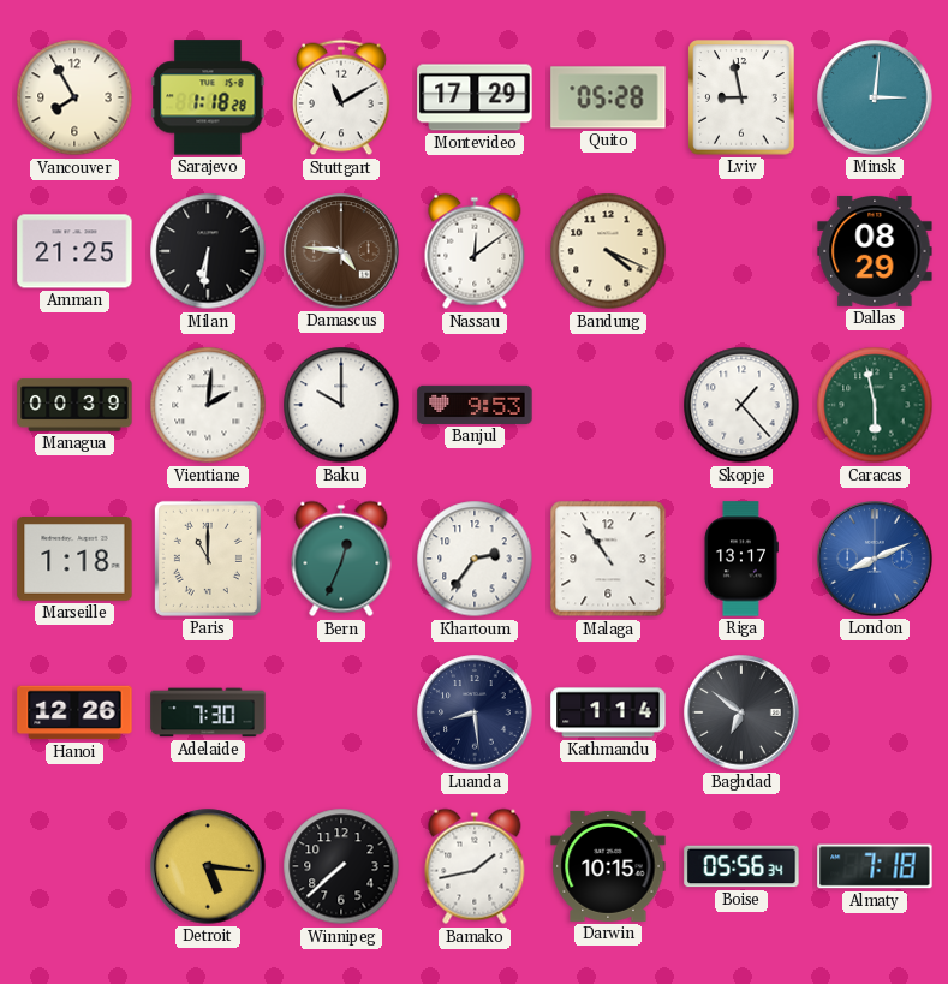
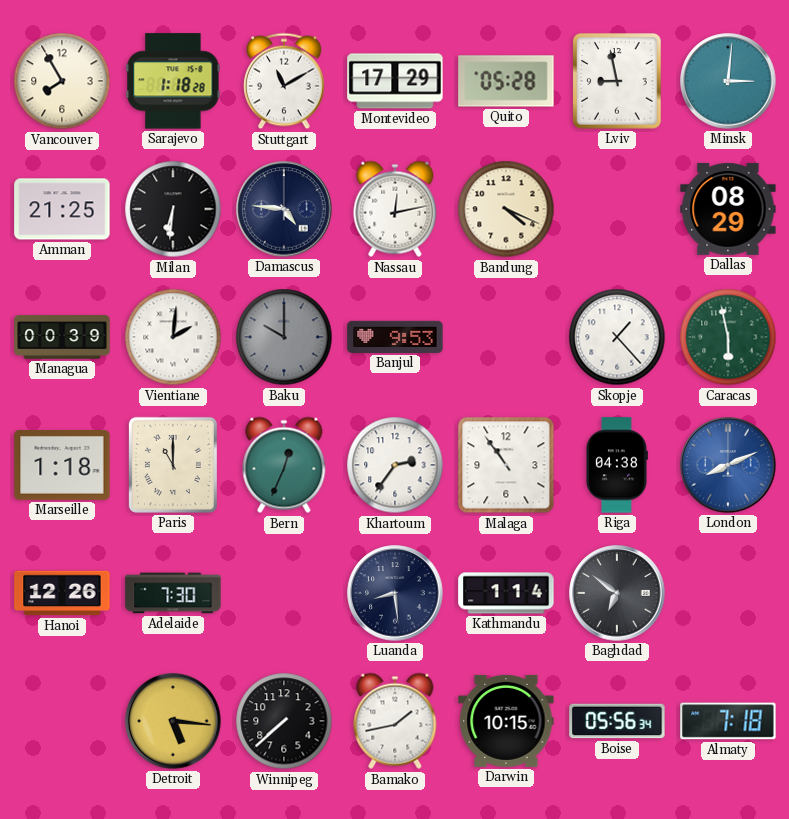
Damascus dial: brown -> navy (284, 209)
Nassau: 12:09 -> 12:13 (395, 209)
Baku dial: white -> grey (284, 337)
Riga: 13:17 -> 04:38 (616, 465)
